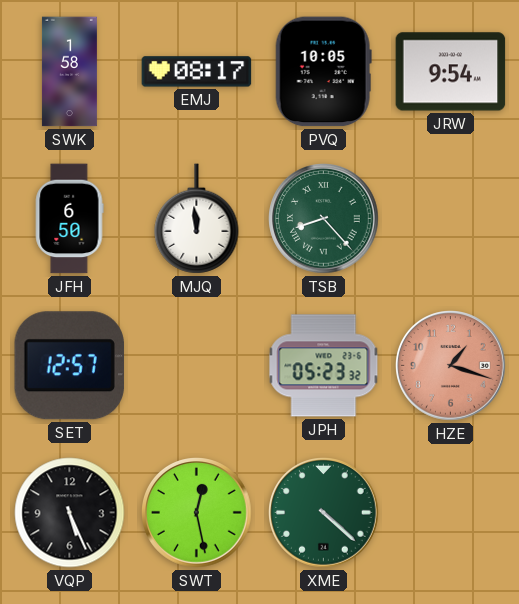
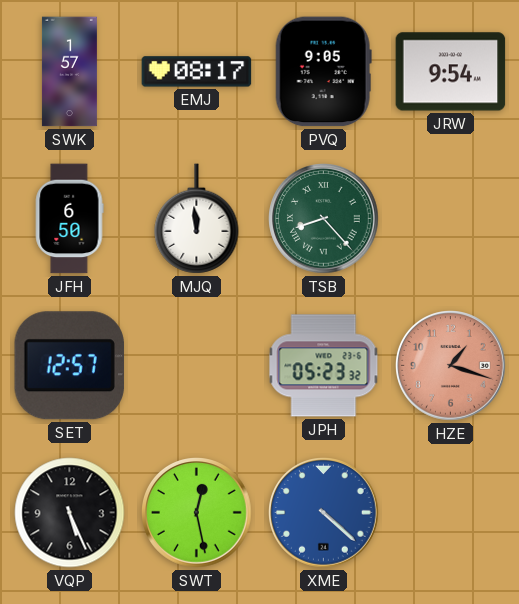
SWK: 1:58 -> 1:57 (69, 72)
PVQ: 10:05 -> 9:05 (323, 72)
XME dial: green -> blue (324, 513)
